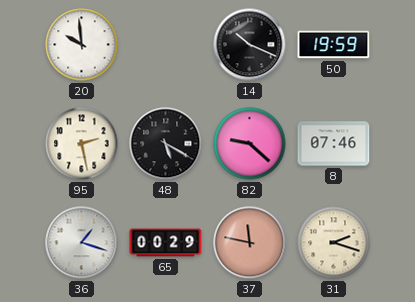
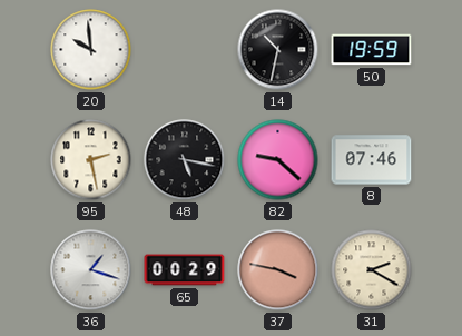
14: 10:19 -> 10:32 (278, 50)
48: 5:20 -> 5:17 (185, 160)
37: 11:47 -> 3:47 (278, 270)
31: 2:18 -> 2:20 (372, 270)
